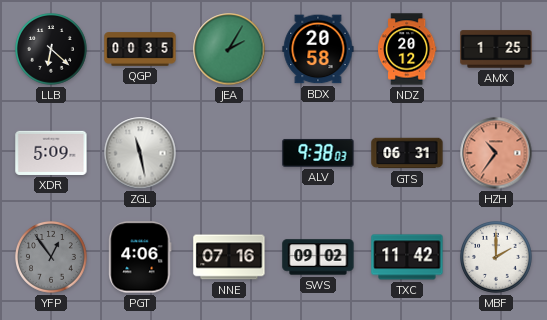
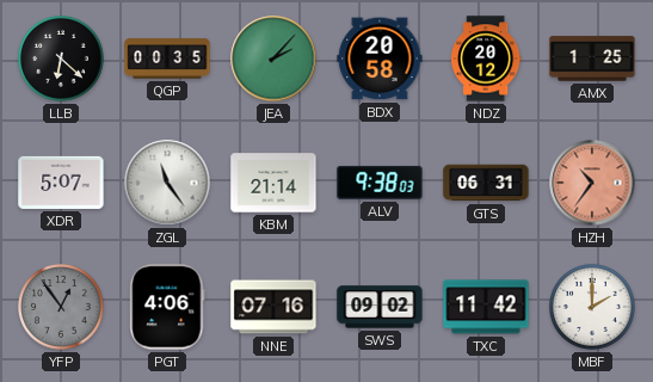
JEA: 2:05 -> 2:07 (273, 58)
XDR: 5:09 -> 5:07 (61, 183)
ZGL: 11:28 -> 11:24 (167, 183)
KBM: none -> 21:14 (273, 183)
